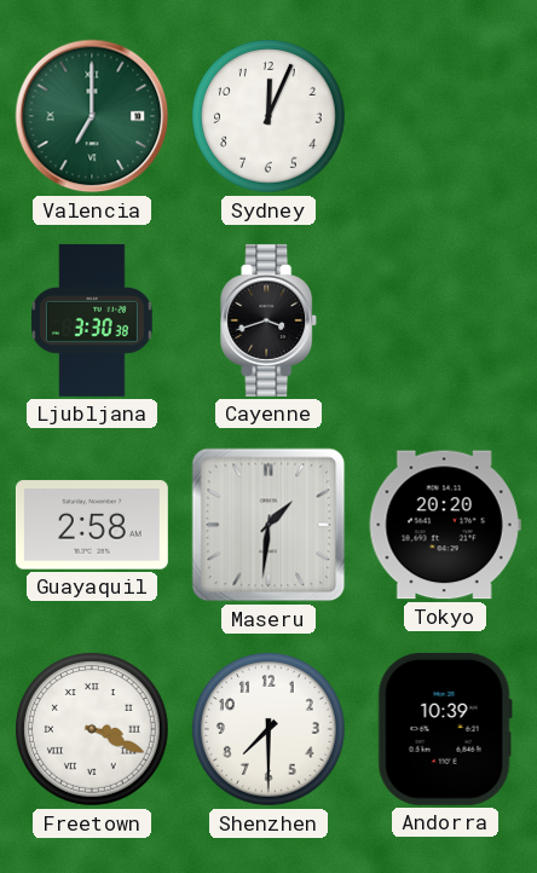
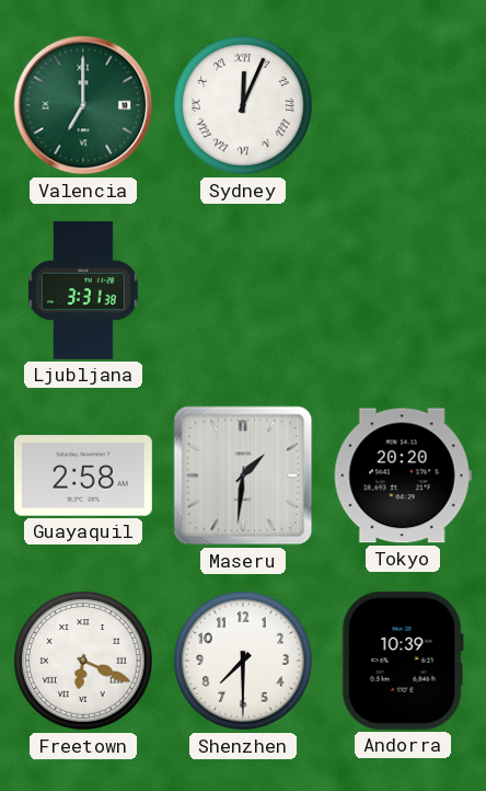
Sydney numerals: Arabic -> Roman (244, 106)
Ljubljana: 3:30 -> 3:31 (83, 290)
Cayenne: 3:42 -> none (270, 320)
Freetown: 3:19 -> 6:19 (84, 662)
